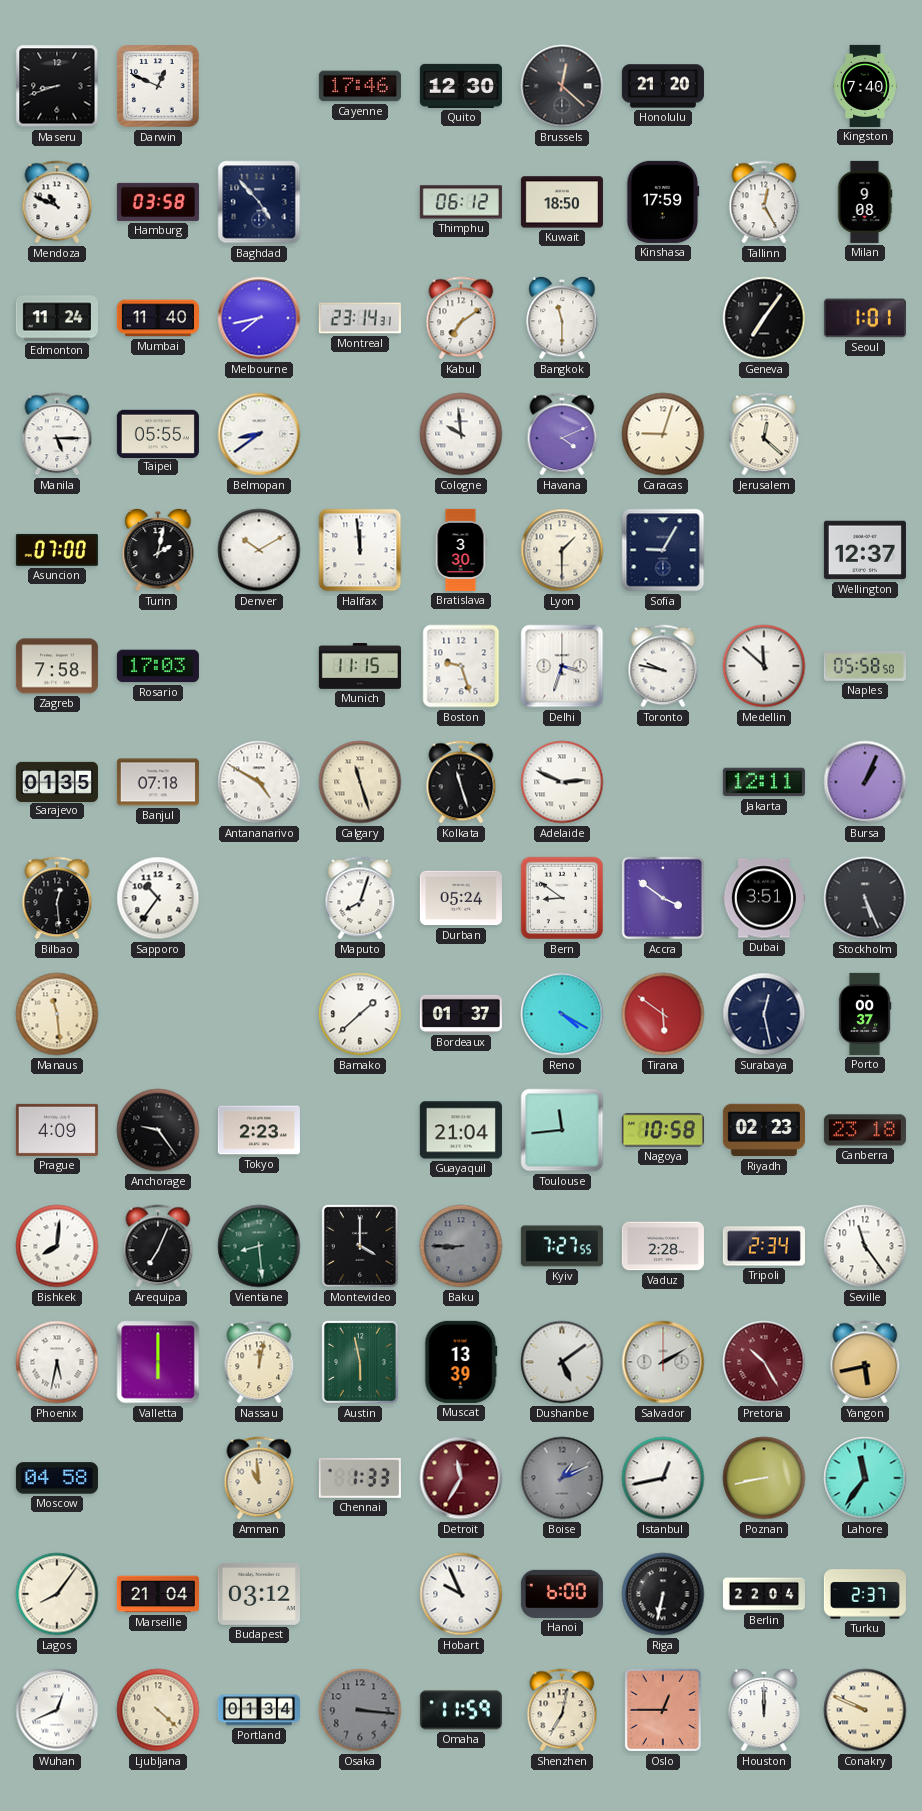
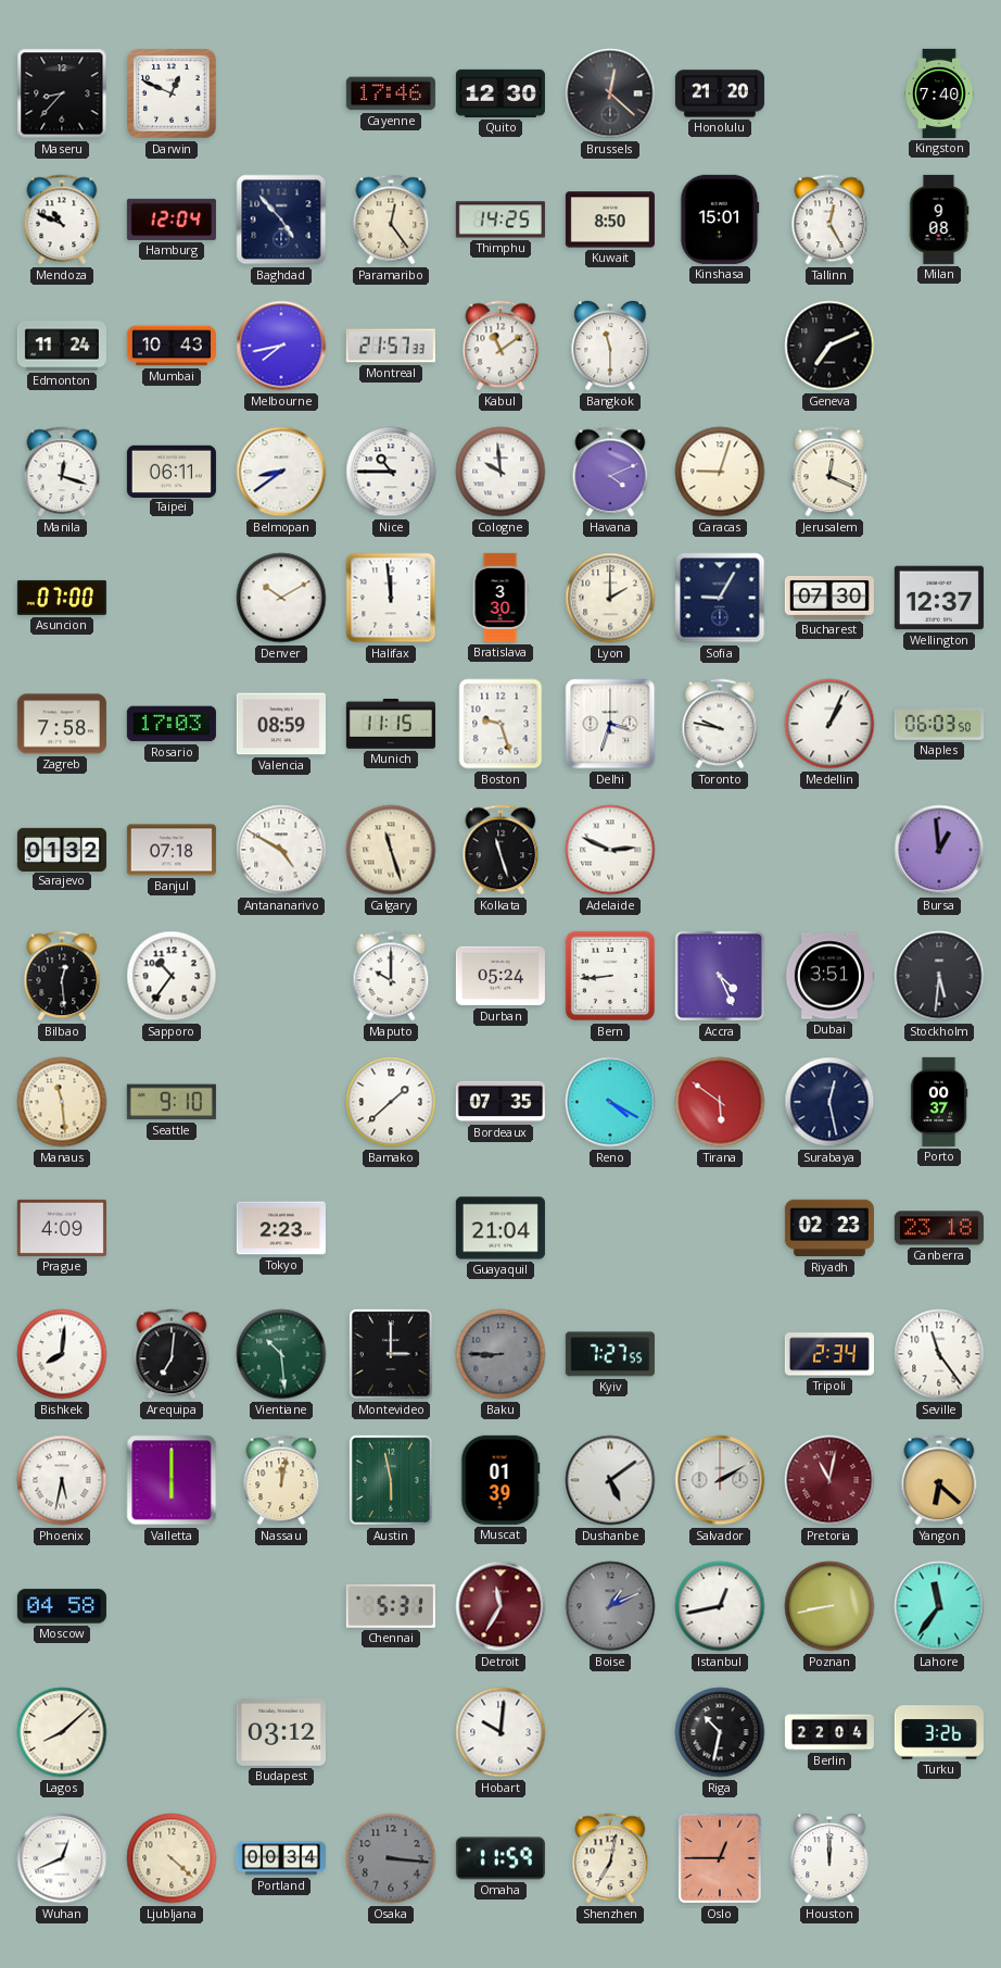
Maseru: 8:42 -> 8:37 (62, 93)
Hamburg: 03:58 -> 12:04 (172, 220)
Paramaribo: none -> 12:24 (391, 220)
Thimphu: 06:12 -> 14:25 (500, 220)
Kuwait: 18:50 -> 8:50 (610, 220)
Kinshasa: 17:59 -> 15:01 (720, 220)
Mumbai: 11:40 -> 10:43 (172, 346)
Montreal: 23:14 -> 21:57 (391, 346)
Kabul: 7:09 -> 11:09 (500, 346)
Geneva: 7:06 -> 7:11 (829, 346)
Seoul: 1:01 -> none (865, 318)
Manila: 5:15 -> 12:18 (62, 472)
Taipei: 05:55 -> 06:11 (172, 471)
Nice: none -> 10:45 (391, 472)
Jerusalem: 12:22 -> 12:19 (829, 472)
Turin: 2:02 -> none (158, 550)
Lyon: 1:30 -> 2:00 (610, 598)
Bucharest: none -> 07:30 (829, 599)
Valencia: none -> 08:59 (281, 724)
Medellin: 11:52 -> 1:04 (829, 724)
Naples: 05:58 -> 06:03 (939, 724)
Sarajevo: 01:35 -> 01:32 (62, 849)
Jakarta: 12:11 -> none (764, 782)
Bursa: 1:04 -> 12:59 (939, 850)
Maputo: 8:03 -> 10:00 (391, 976)
Bern: 8:51 -> 8:44 (609, 976)
Accra: 3:51 -> 4:26 (720, 976)
Stockholm: 5:26 -> 5:31 (939, 976)
Seattle: none -> 9:10 (172, 1102)
Bordeaux: 01:37 -> 07:35 (500, 1102)
Anchorage: 9:24 -> none (158, 1130)
Toulouse: 11:44 -> none (562, 1130)
Nagoya: 10:58 -> none (663, 1130)
Arequipa: 7:04 -> 7:01 (172, 1354)
Vientiane: 8:29 -> 10:29 (281, 1354)
Montevideo: 4:00 -> 3:00 (391, 1354)
Vaduz: 2:28 -> none (663, 1246)
Muscat: 13:39 -> 01:39 (500, 1480)
Pretoria: 10:25 -> 11:02 (829, 1480)
Yangon: 5:43 -> 6:22 (939, 1480)
Amman: 10:59 -> none (259, 1478)
Chennai: 1:33 -> 5:31 (391, 1606)
Lagos: 8:06 -> 8:08 (62, 1732)
Marseille: 21:04 -> none (158, 1594)
Hobart: 9:56 -> 10:01 (500, 1732)
Hanoi: 6:00 -> none (562, 1594)
Riga: 6:32 -> 10:32 (720, 1732)
Turku: 2:37 -> 3:26 (939, 1732)
Portland: 01:34 -> 00:34 (281, 1858)
Conakry: 9:49 -> none (865, 1710)
